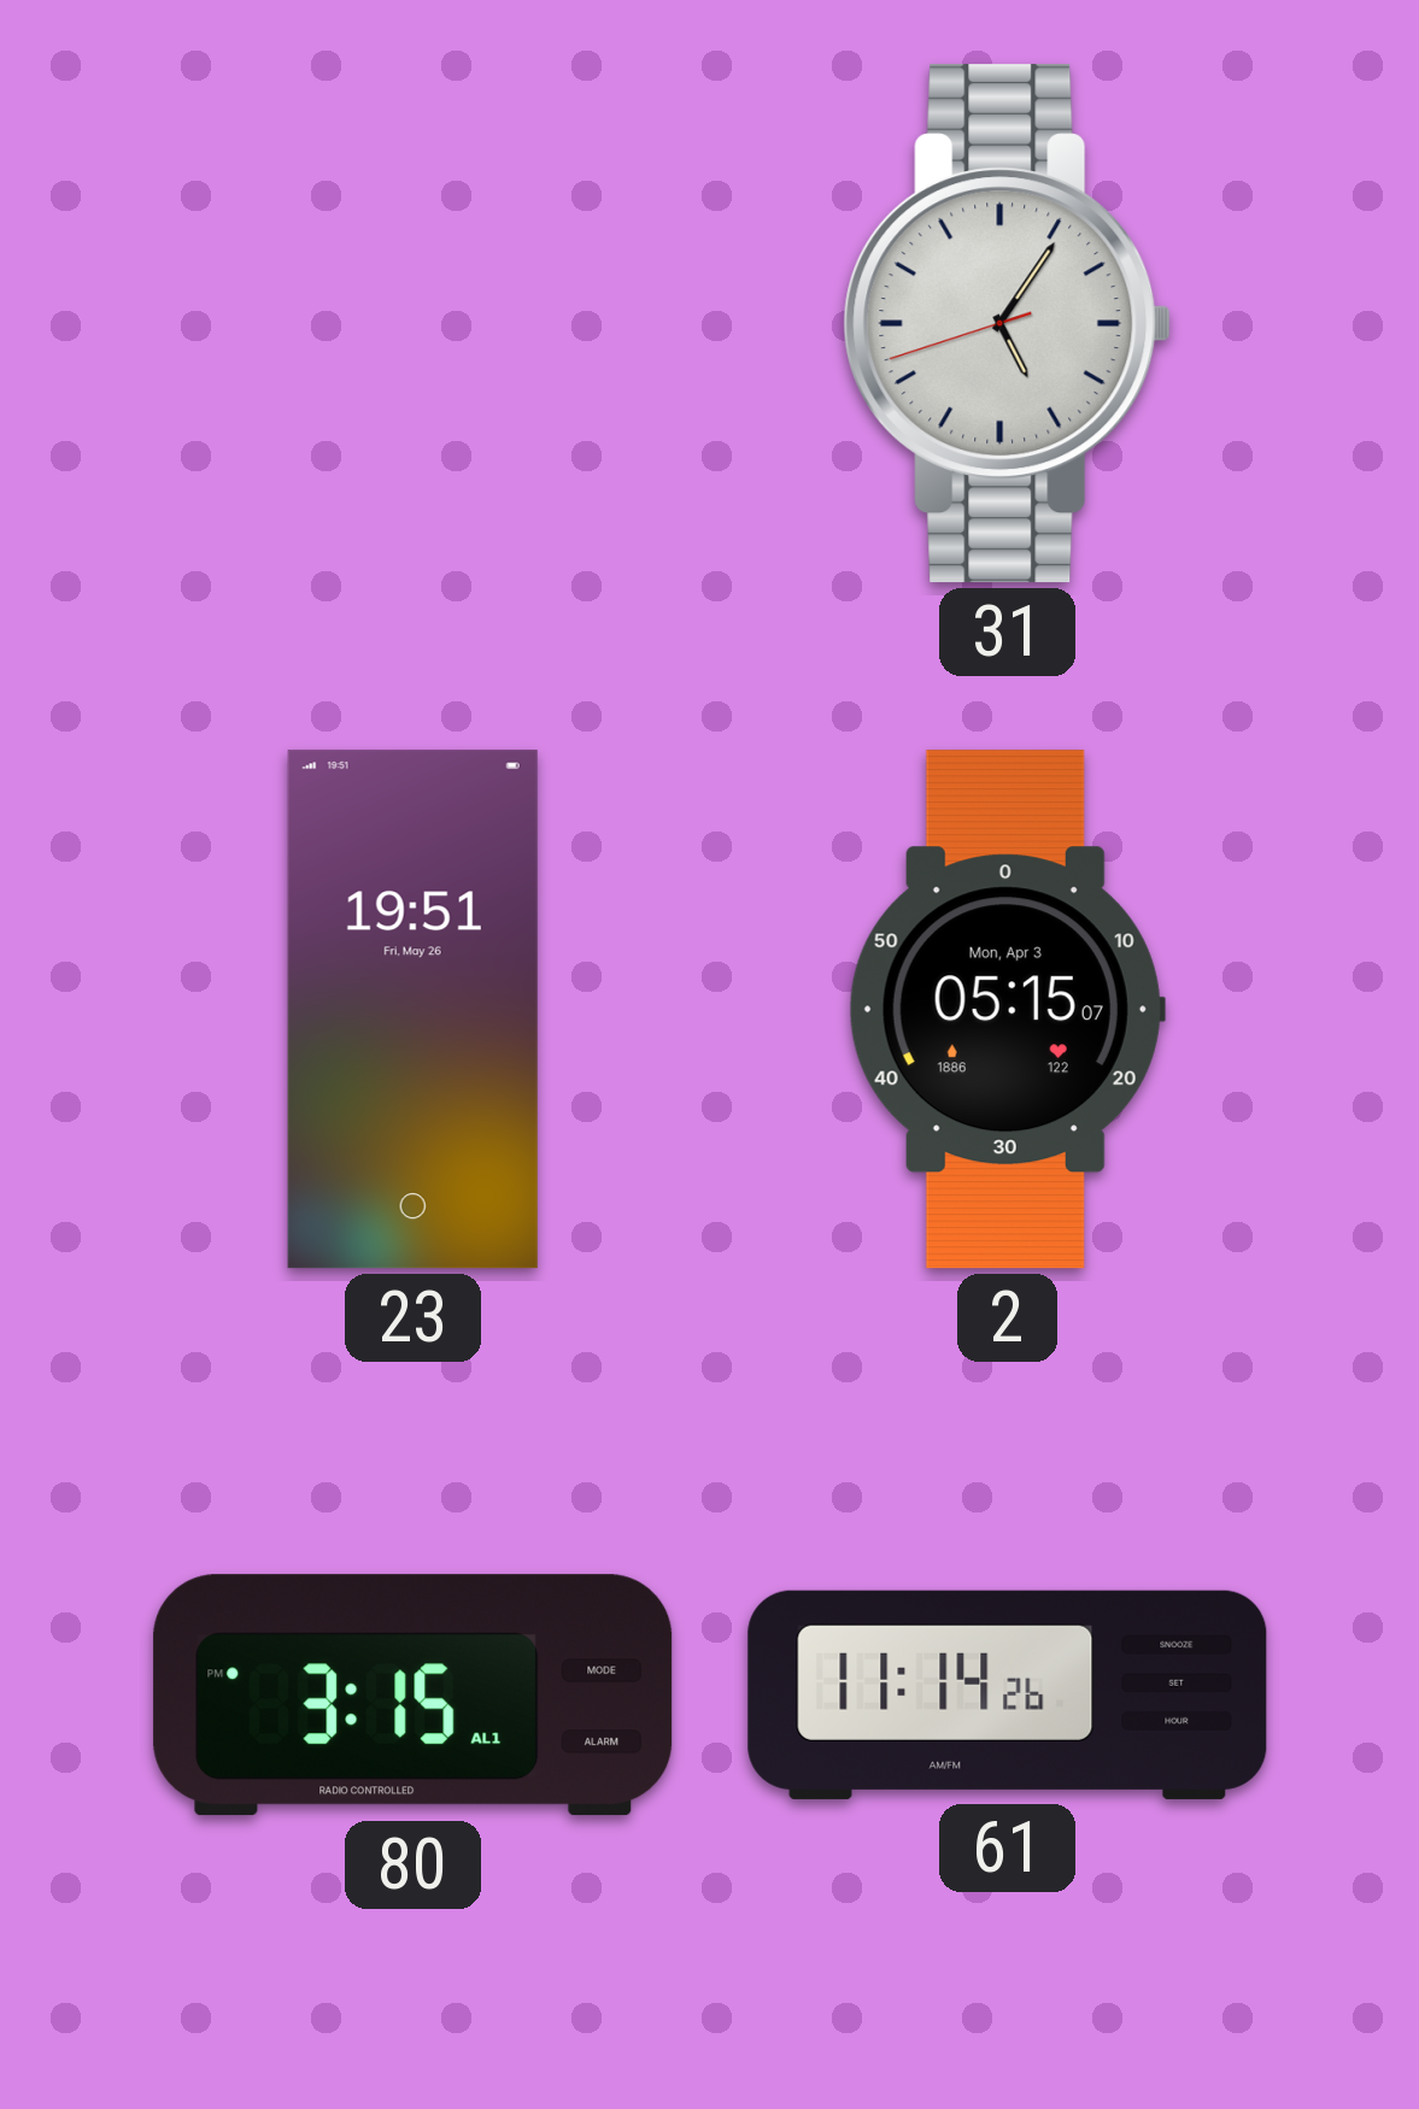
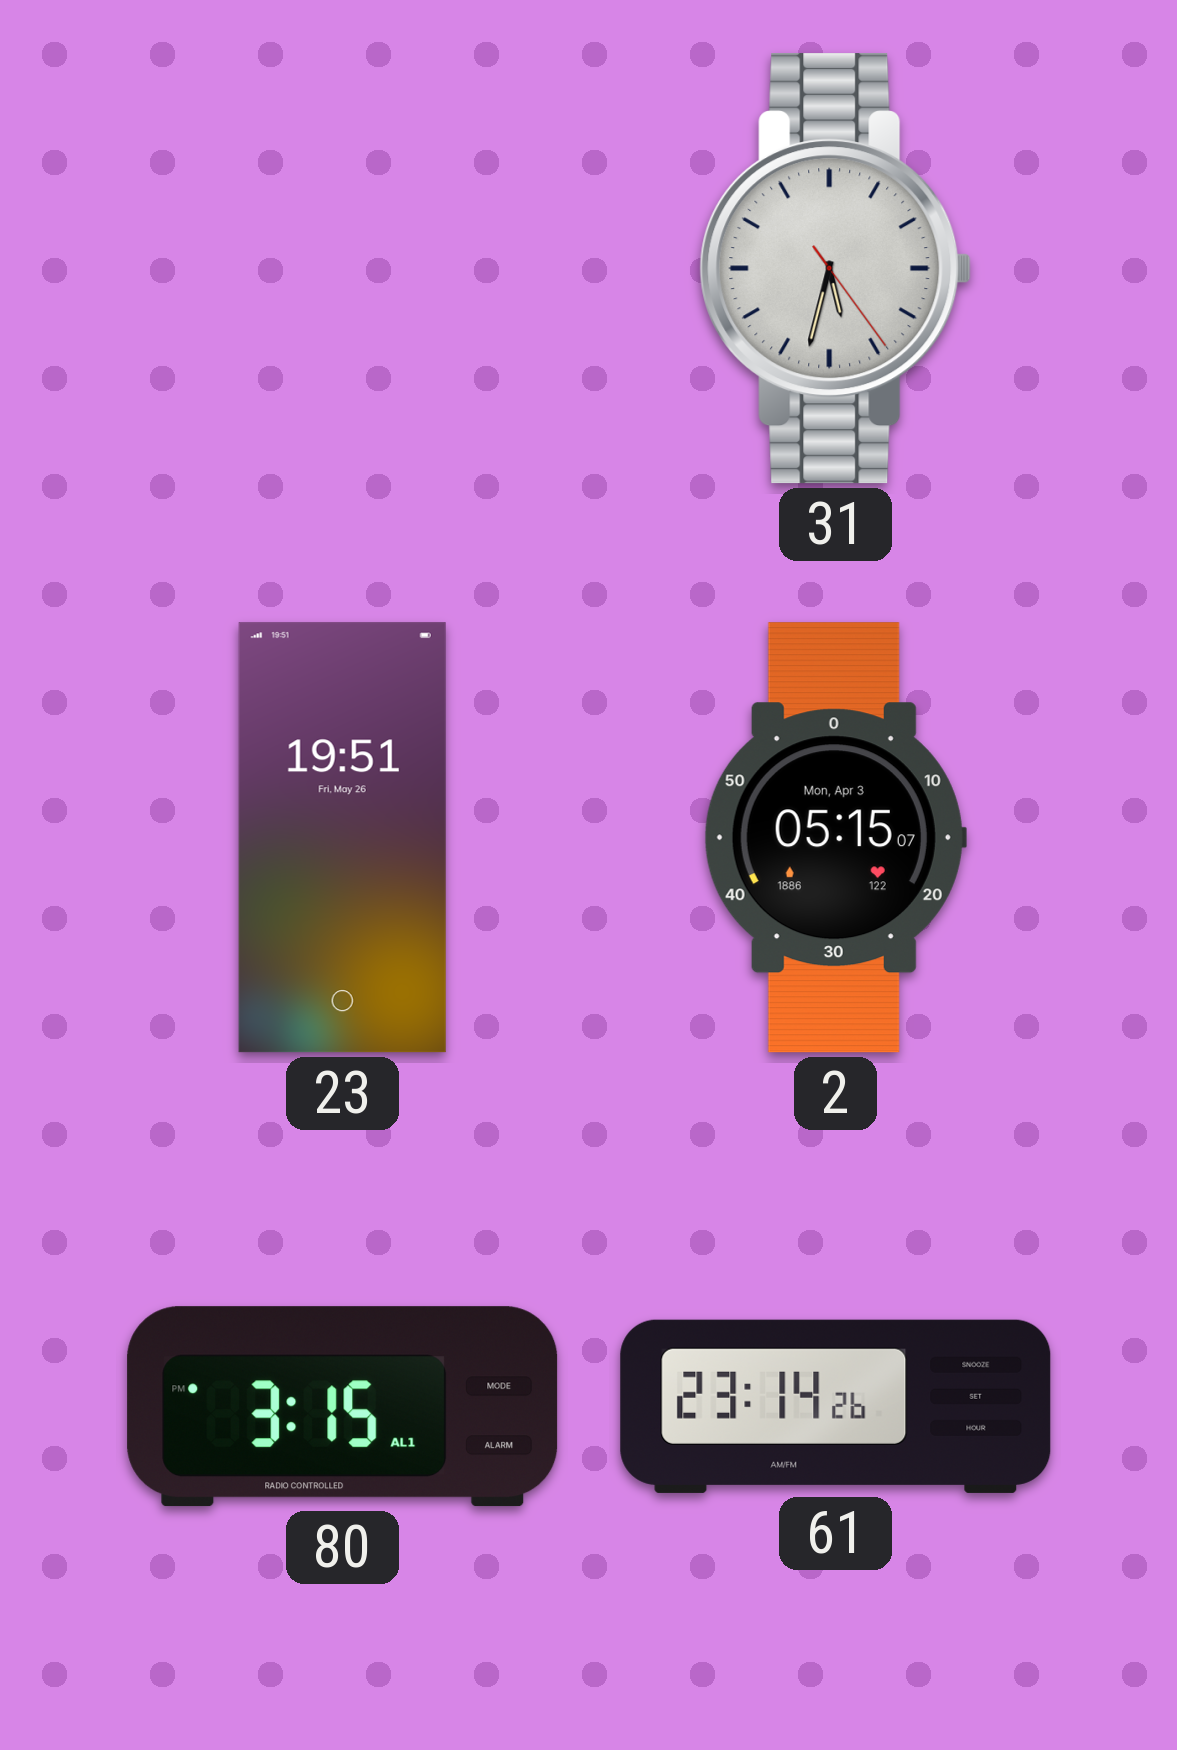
31: 5:05 -> 5:32 (836, 269)
61: 11:14 -> 23:14 (836, 1406)
